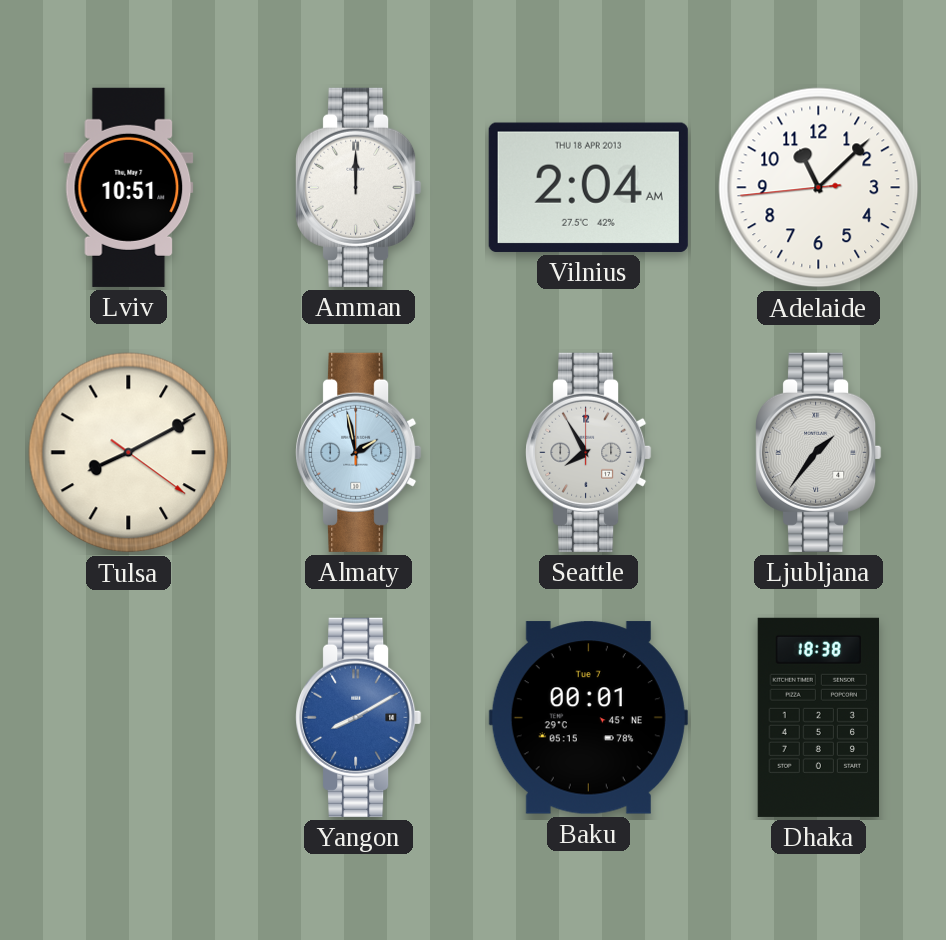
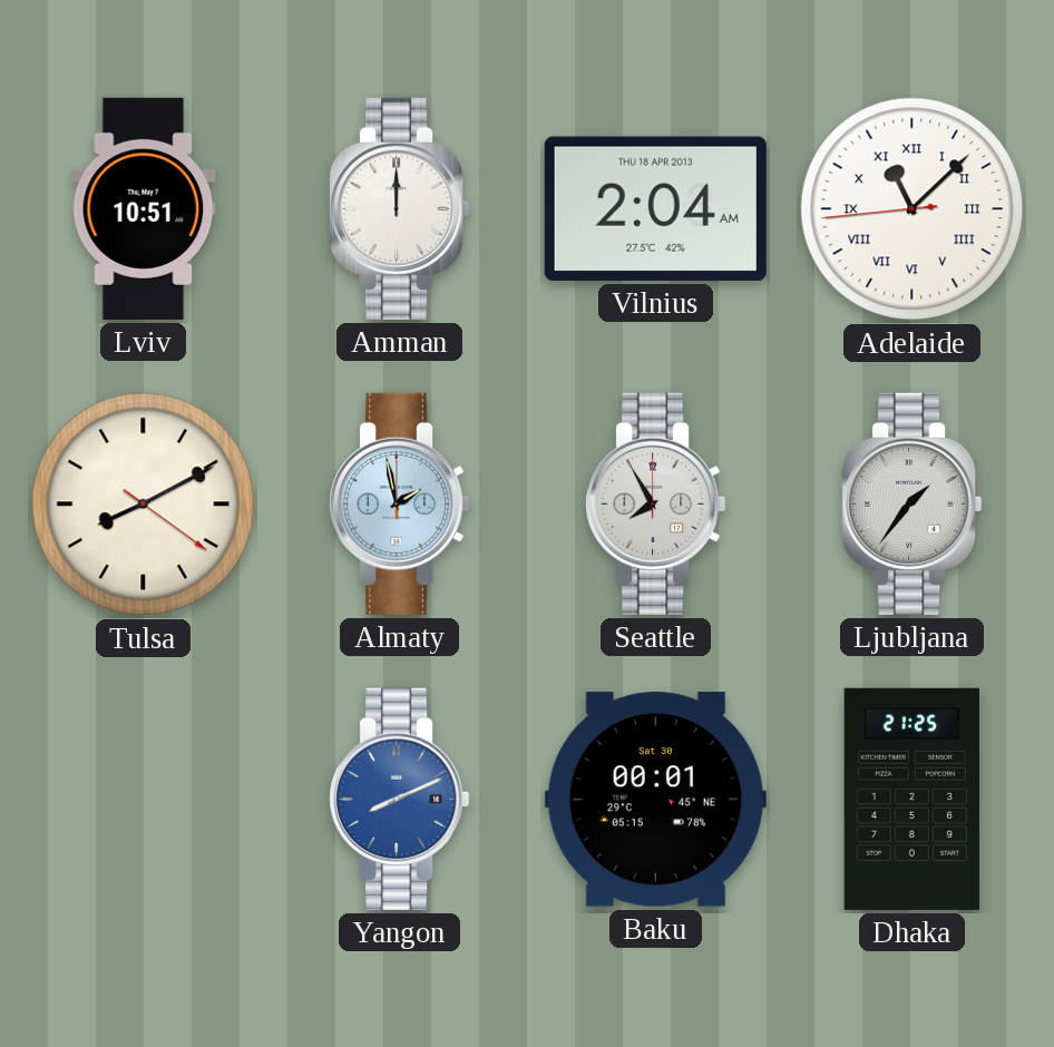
Adelaide numerals: Arabic -> Roman (913, 209)
Yangon: 8:10 -> 8:11 (400, 799)
Baku date: Tue 7 -> Sat 30 (655, 800)
Dhaka: 18:38 -> 21:25 (911, 799)
